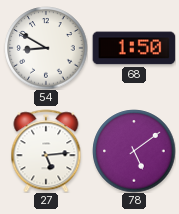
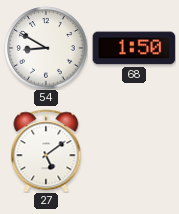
27: 5:14 -> 5:09 (46, 151)
78: 5:09 -> none (134, 151)
